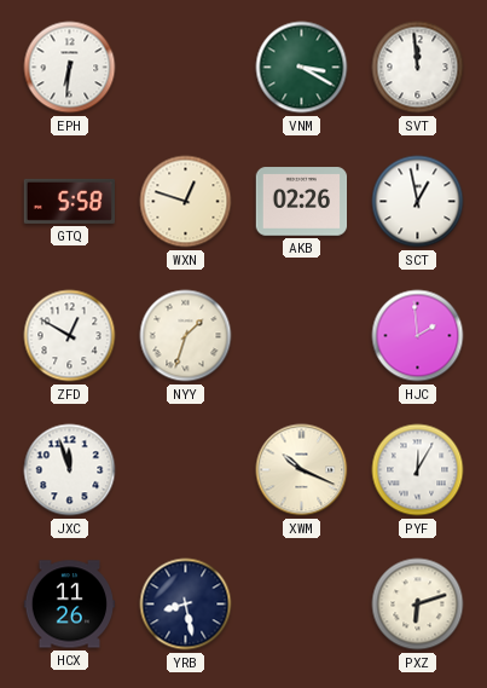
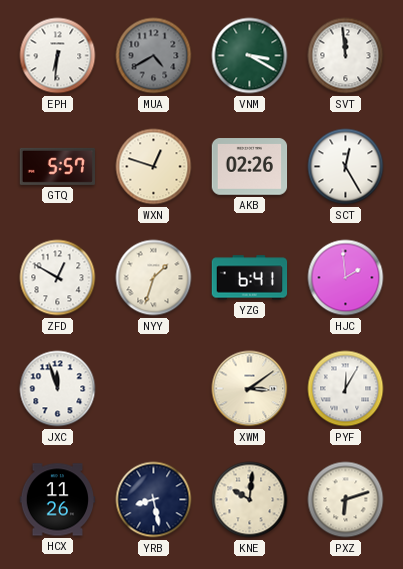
MUA: none -> 4:40 (154, 56)
GTQ: 5:58 -> 5:57 (57, 166)
SCT: 12:58 -> 12:25 (346, 167)
YZG: none -> 6:41 (250, 278)
XWM: 10:19 -> 3:09 (250, 389)
KNE: none -> 10:01 (250, 500)
